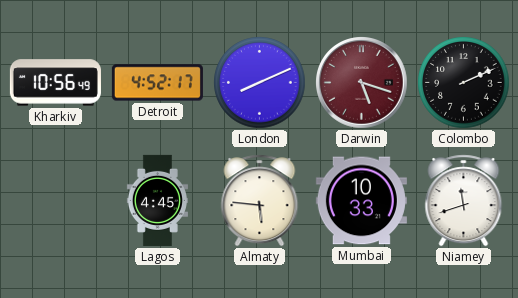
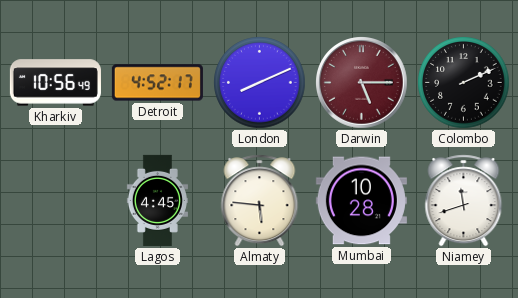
Darwin: 5:18 -> 5:15 (362, 83)
Mumbai: 10:33 -> 10:28 (361, 201)
